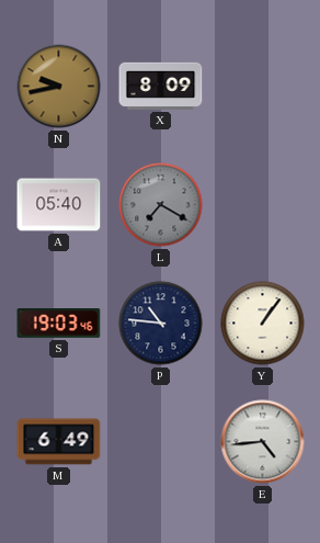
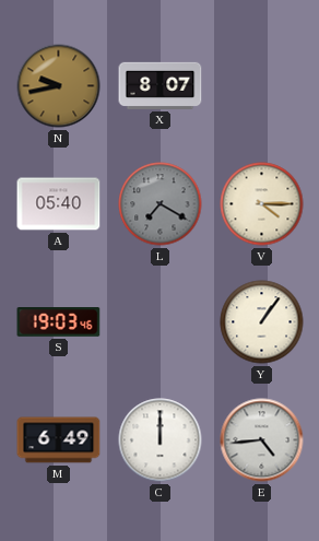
X: 8:09 -> 8:07 (161, 85)
V: none -> 4:15 (262, 204)
P: 10:46 -> none (161, 324)
C: none -> 12:00 (161, 440)
